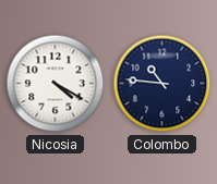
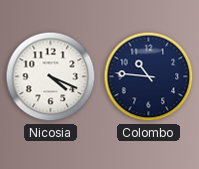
Nicosia: 4:20 -> 4:19 (51, 77)
